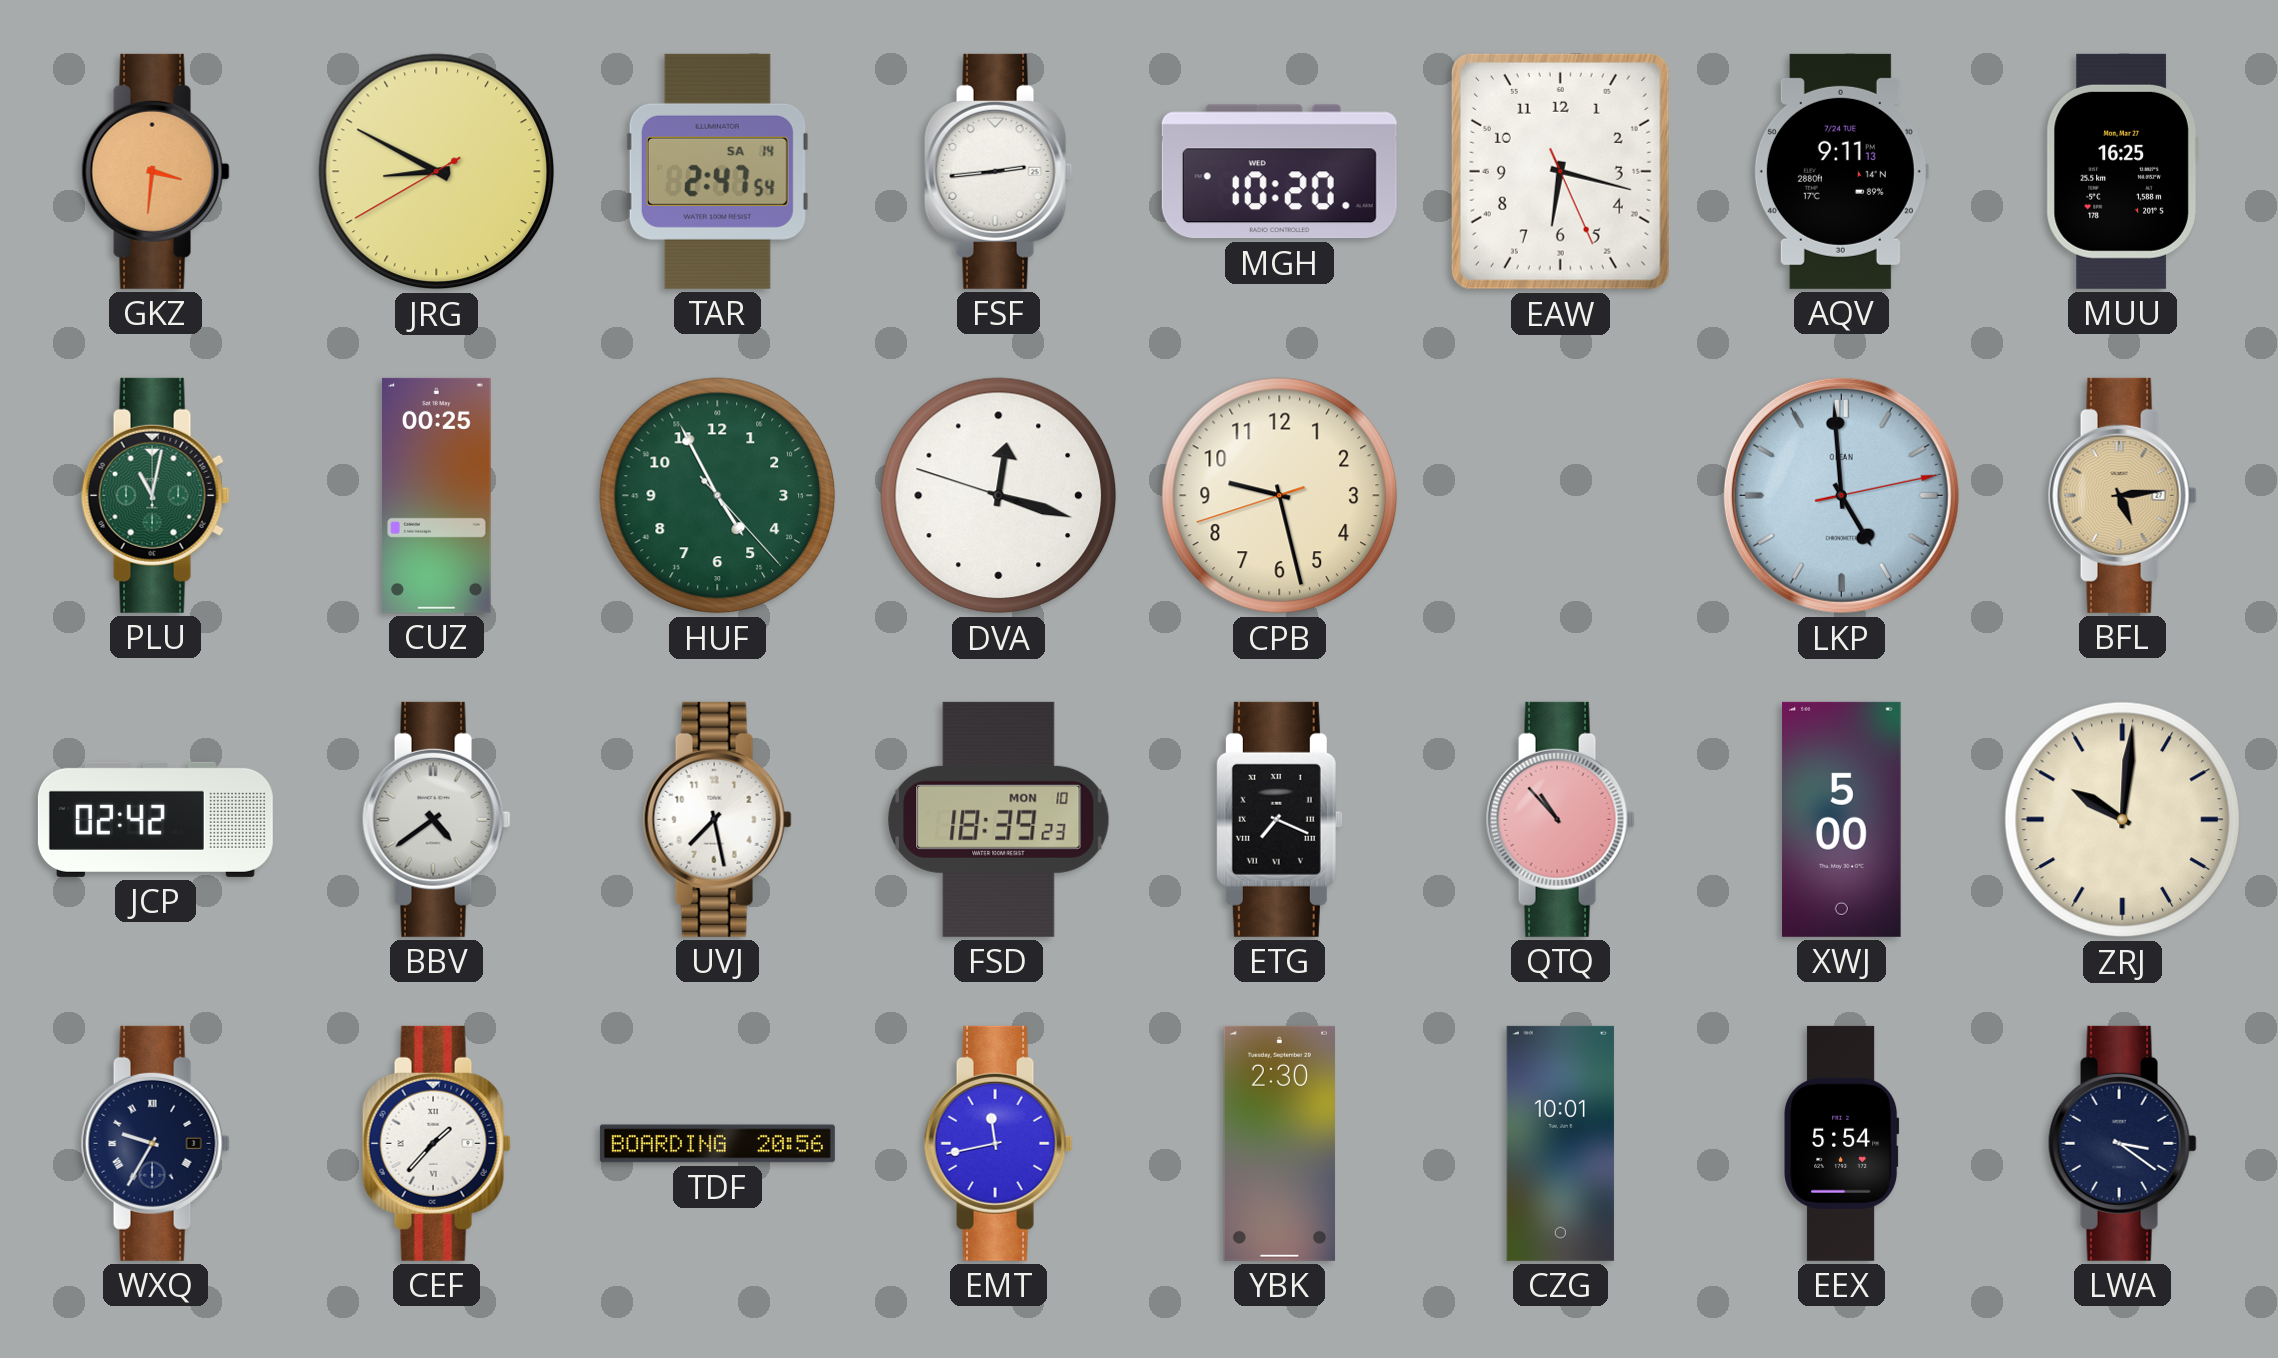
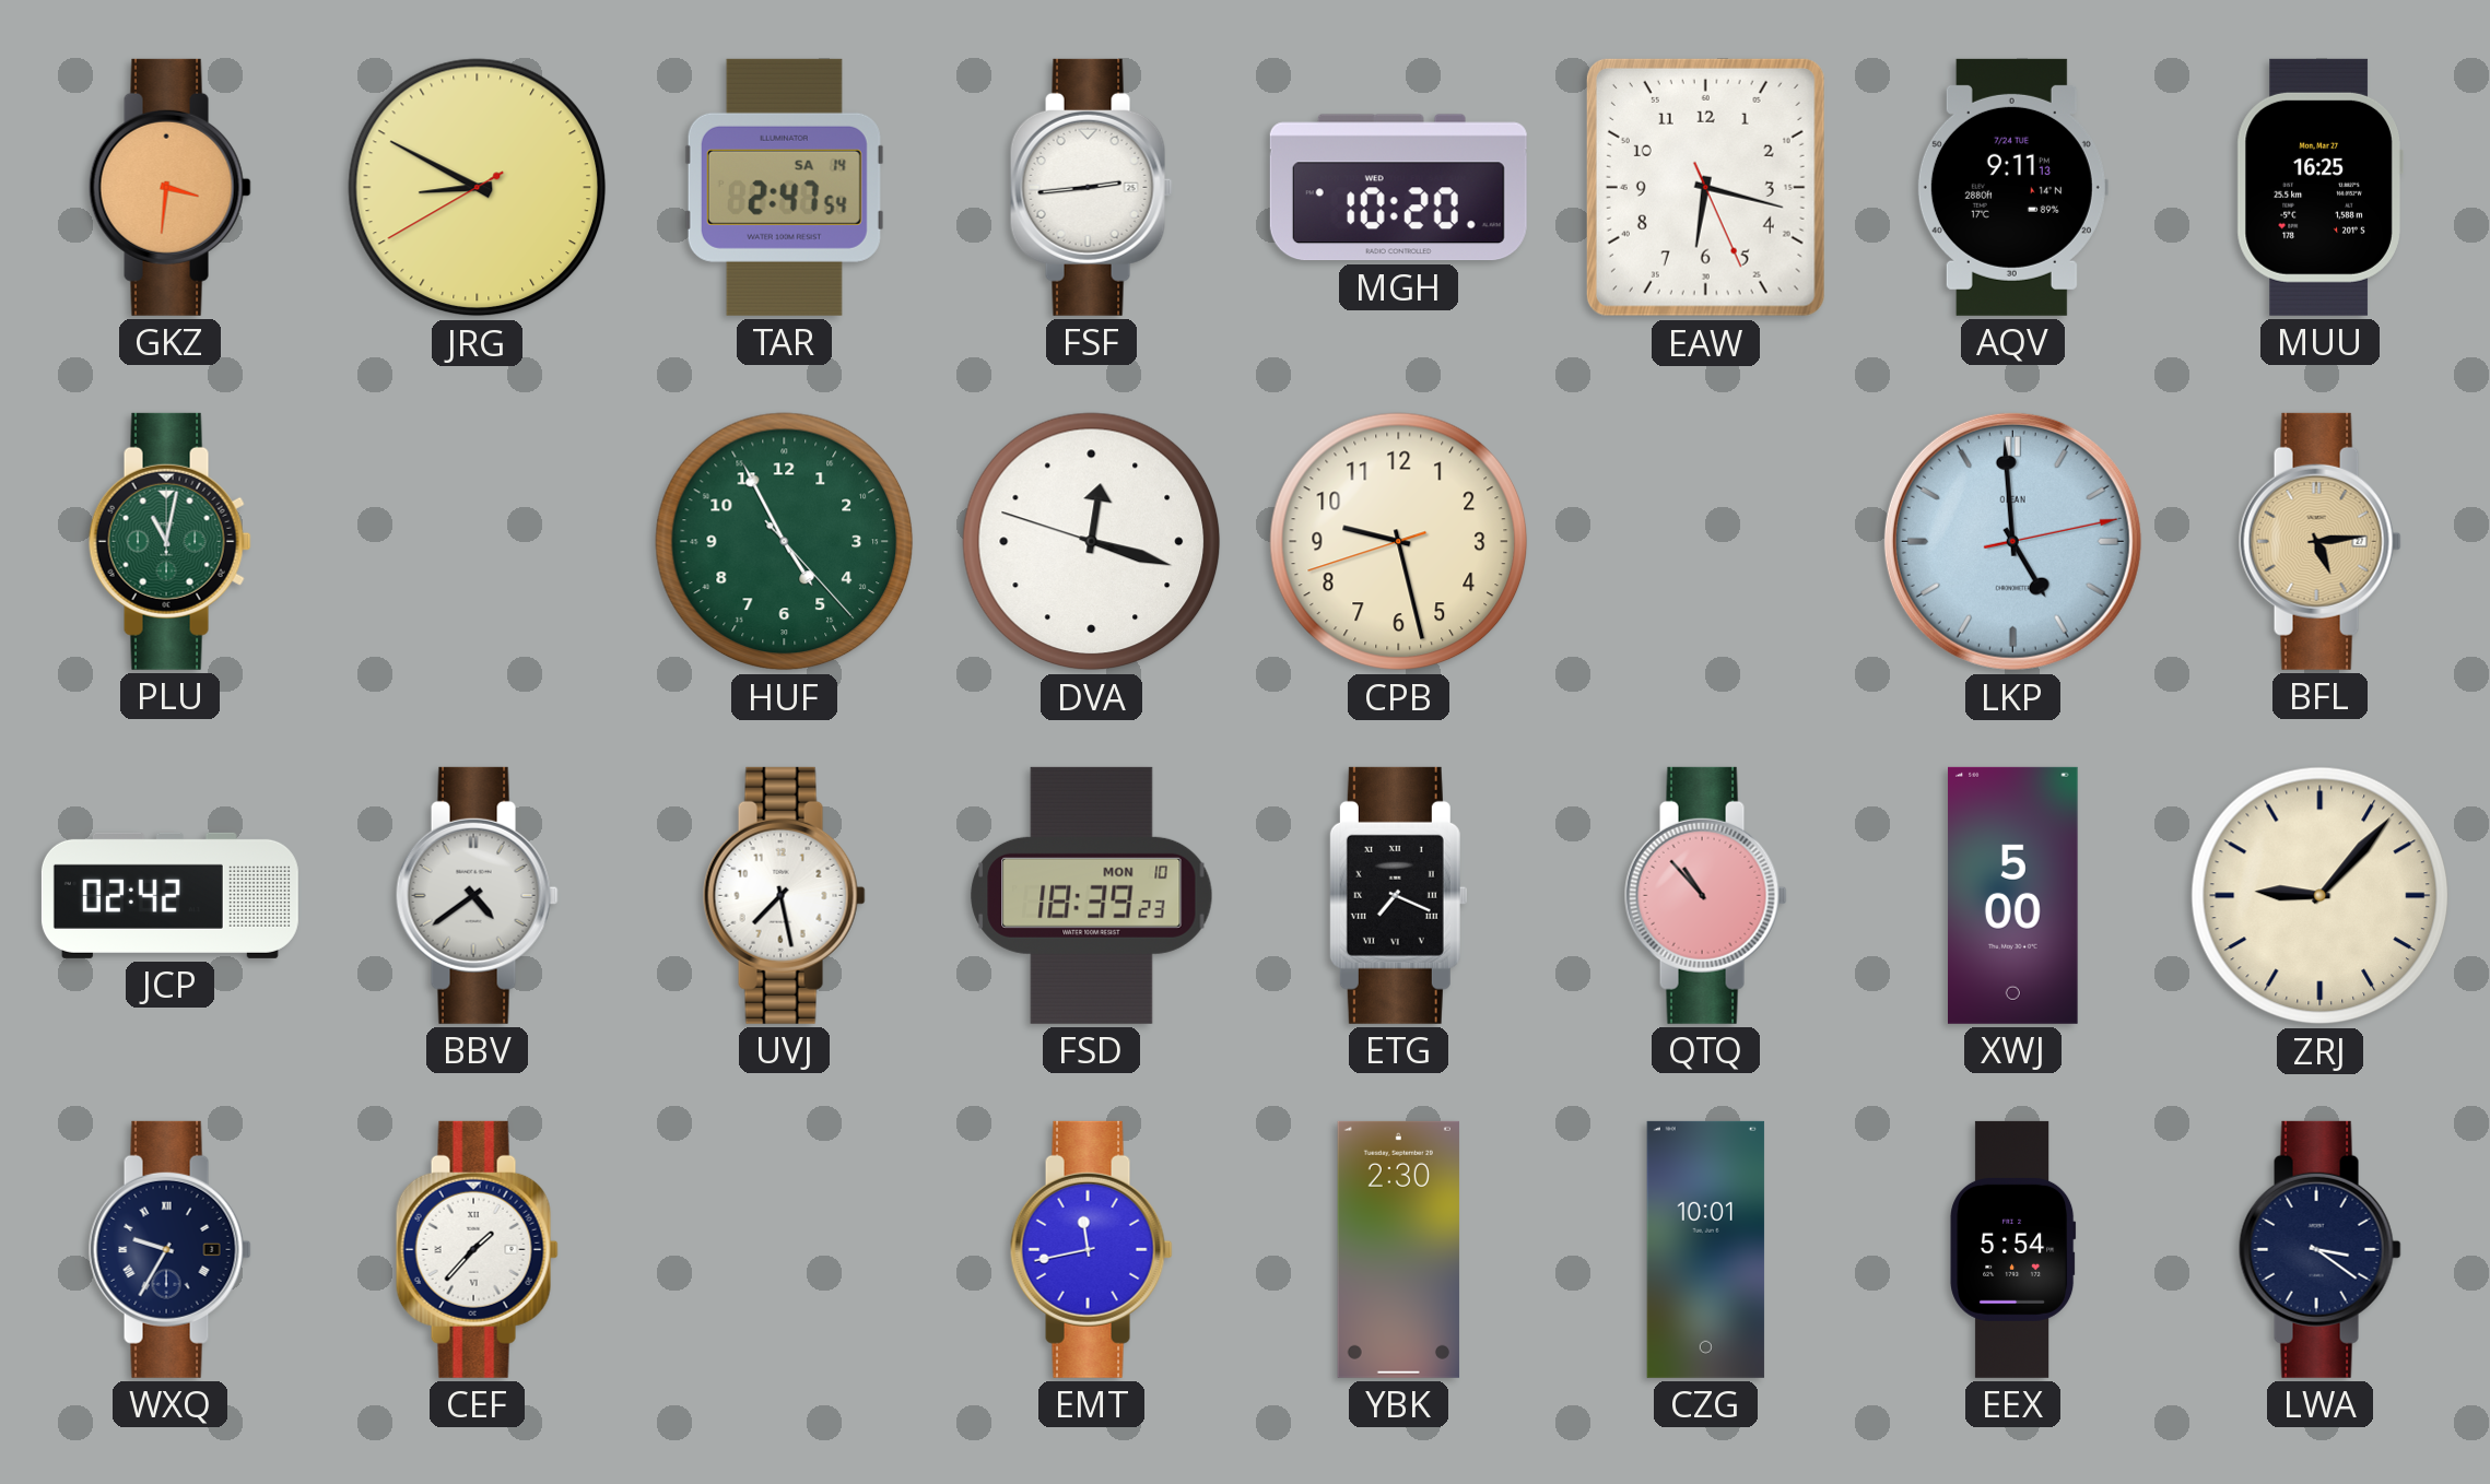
CUZ: 00:25 -> none (437, 495)
ZRJ: 10:01 -> 9:07 (2321, 896)
TDF: 20:56 -> none (717, 1144)
